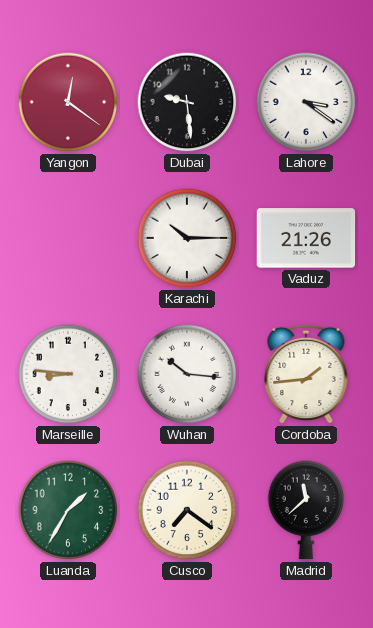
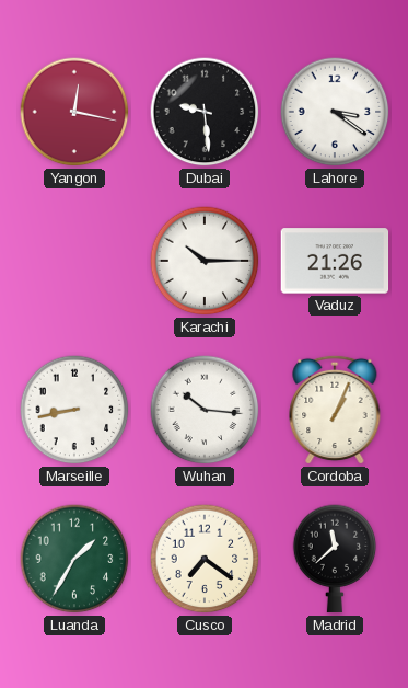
Yangon: 12:21 -> 12:17 (74, 112)
Marseille: 8:46 -> 8:43 (74, 410)
Cordoba: 1:44 -> 1:04 (335, 410)
